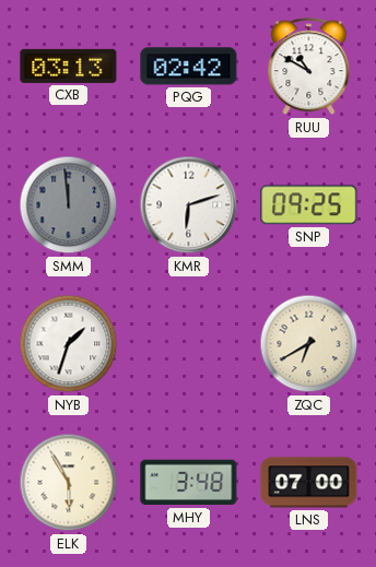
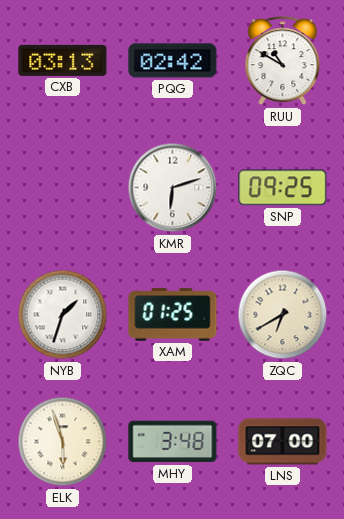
SMM: 11:59 -> none (69, 205)
XAM: none -> 01:25 (173, 315)
ELK: 5:55 -> 5:57 (63, 442)
